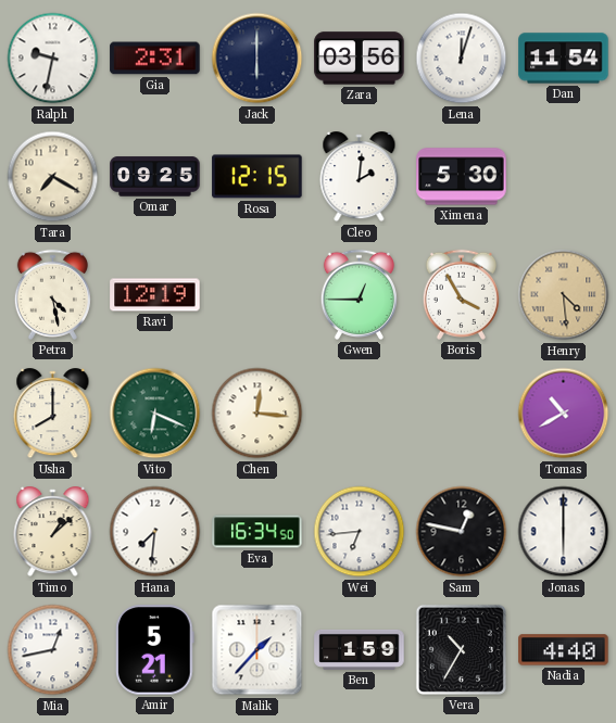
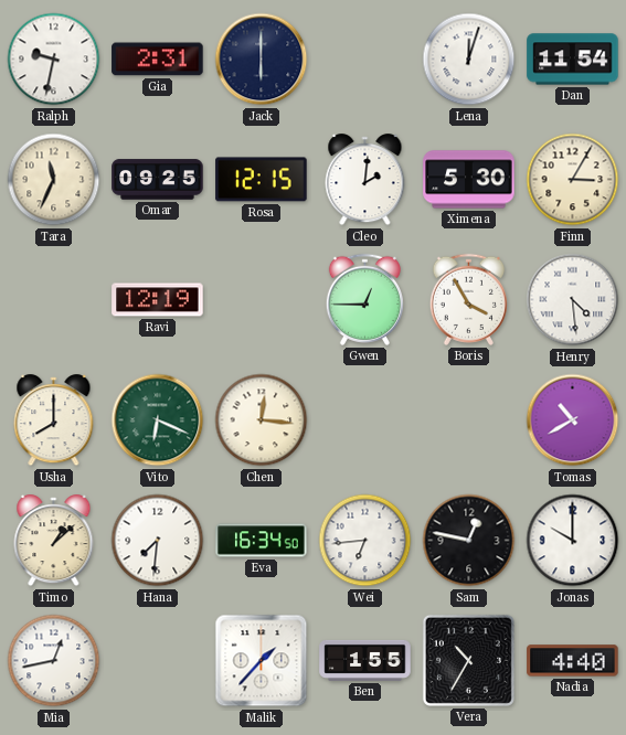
Zara: 03:56 -> none (360, 59)
Tara: 7:20 -> 11:34 (54, 180)
Finn: none -> 3:05 (573, 180)
Petra: 4:28 -> none (52, 294)
Henry dial: champagne -> white (573, 300)
Jonas: 6:00 -> 10:00 (573, 541)
Amir: 5:21 -> none (155, 650)
Ben: 1:59 -> 1:55 (365, 660)
